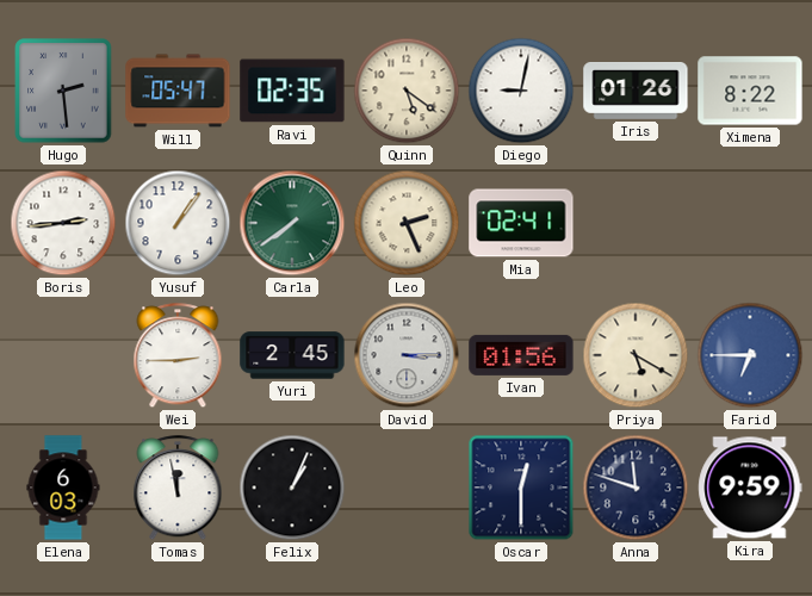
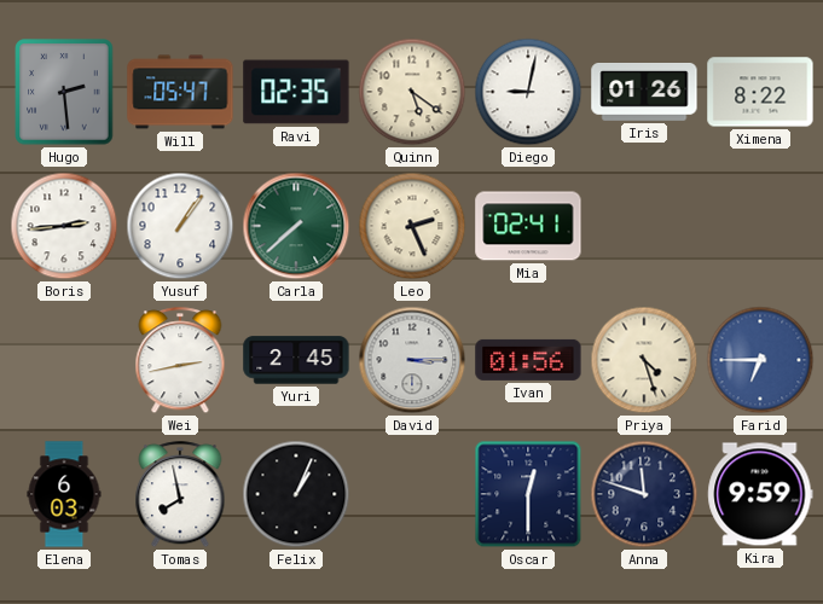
Carla: 7:39 -> 7:38 (296, 226)
Wei: 2:45 -> 2:43 (180, 361)
Priya: 5:20 -> 4:27 (644, 360)
Tomas: 11:58 -> 7:58 (180, 495)
